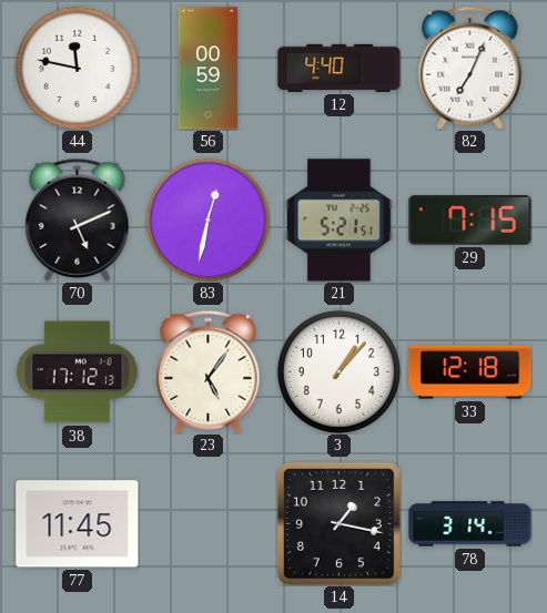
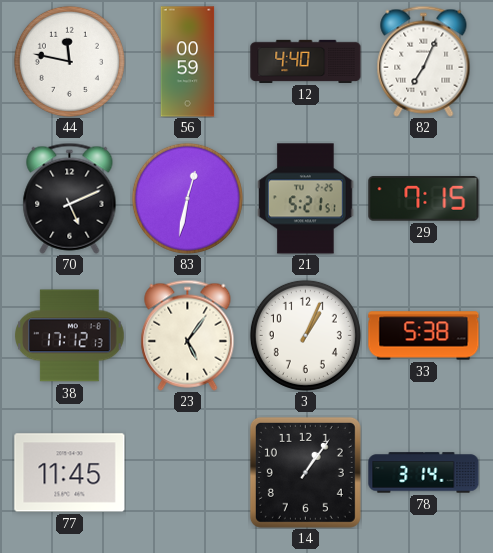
3: 1:07 -> 1:04 (305, 335)
33: 12:18 -> 5:38 (424, 336)
14: 1:17 -> 1:06 (305, 472)
